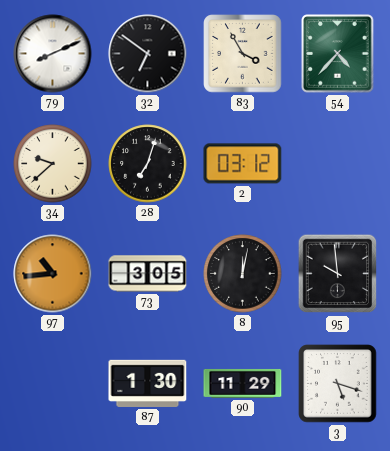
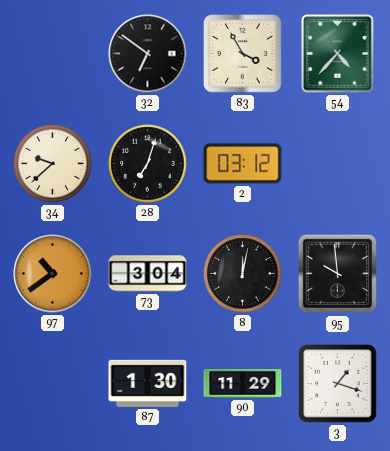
79: 8:11 -> none (53, 54)
97: 10:44 -> 10:39 (53, 274)
73: 3:05 -> 3:04 (148, 274)
3: 5:18 -> 1:18 (338, 384)
